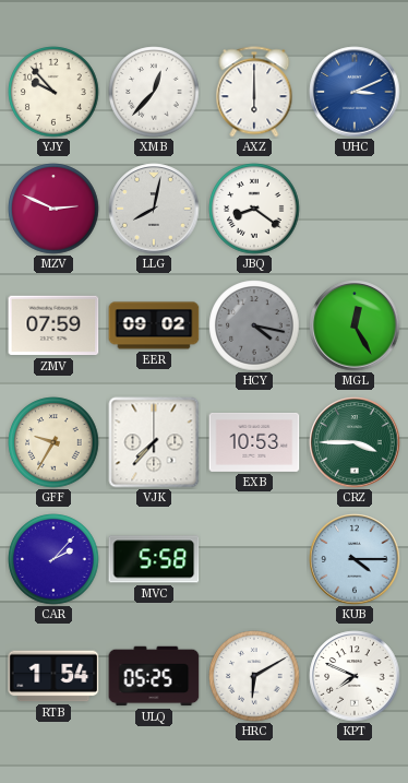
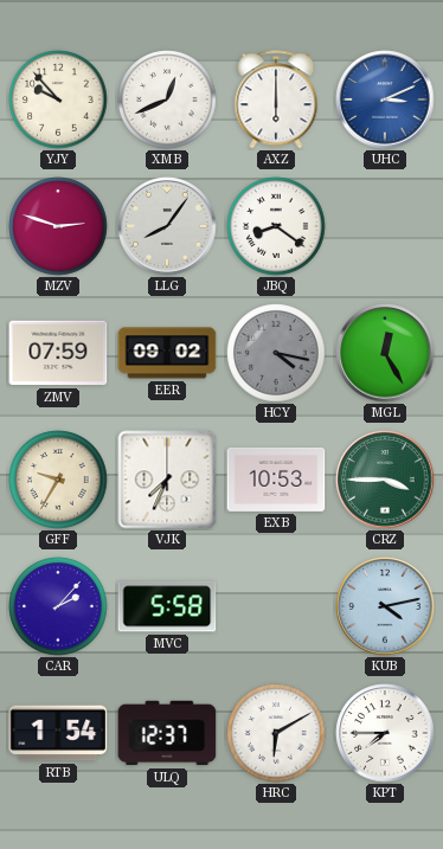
XMB: 12:37 -> 12:41 (167, 99)
MZV: 2:49 -> 2:48 (58, 226)
LLG: 8:02 -> 8:06 (167, 226)
VJK: 7:37 -> 7:34 (167, 480)
KUB: 4:15 -> 4:13 (385, 606)
ULQ: 05:25 -> 12:37 (167, 733)
KPT: 7:49 -> 7:45 (385, 733)
